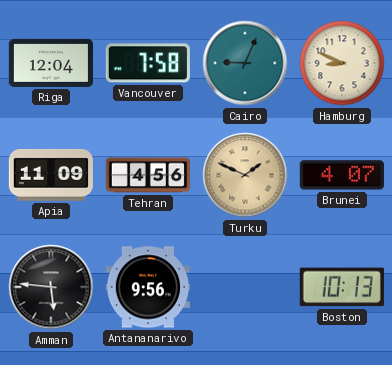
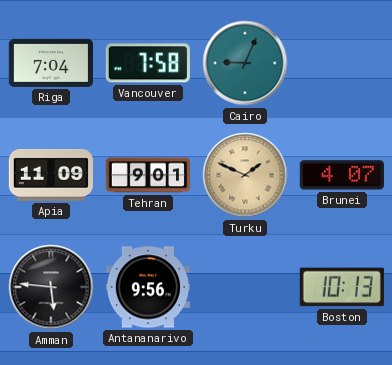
Riga: 12:04 -> 7:04 (50, 63)
Hamburg: 8:49 -> none (342, 63)
Tehran: 4:56 -> 9:01 (147, 175)
